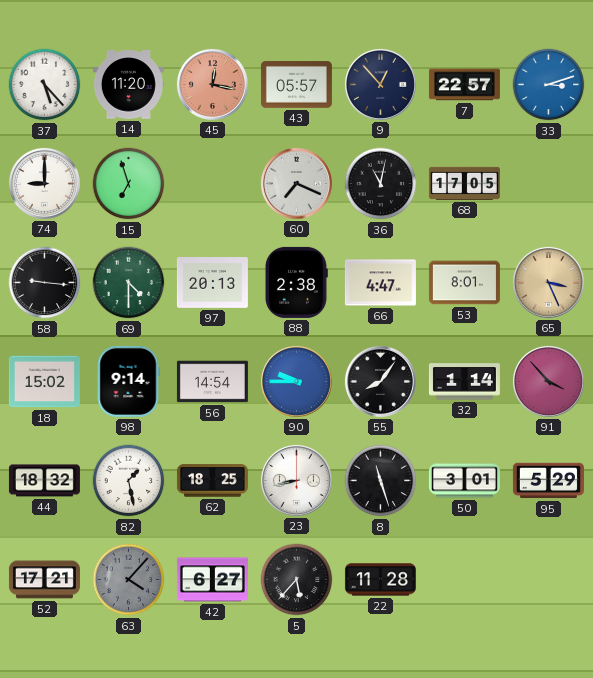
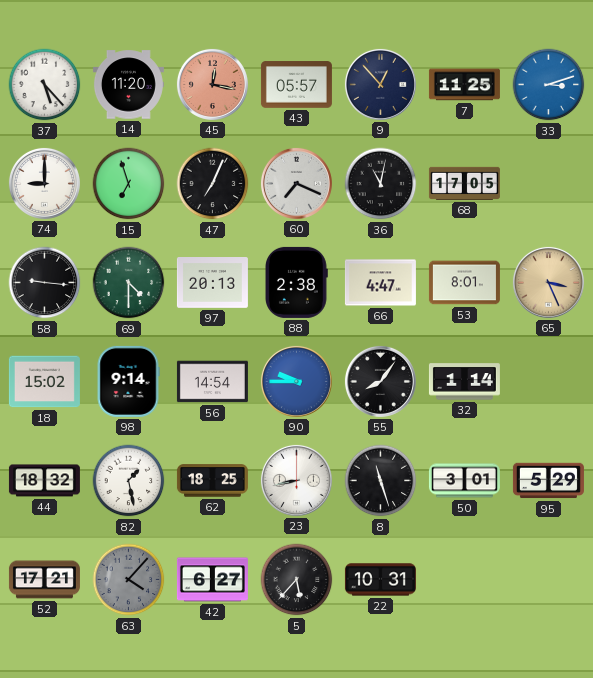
7: 22:57 -> 11:25 (464, 85)
47: none -> 7:04 (213, 184)
91: 3:53 -> none (548, 381)
22: 11:28 -> 10:31 (380, 580)
